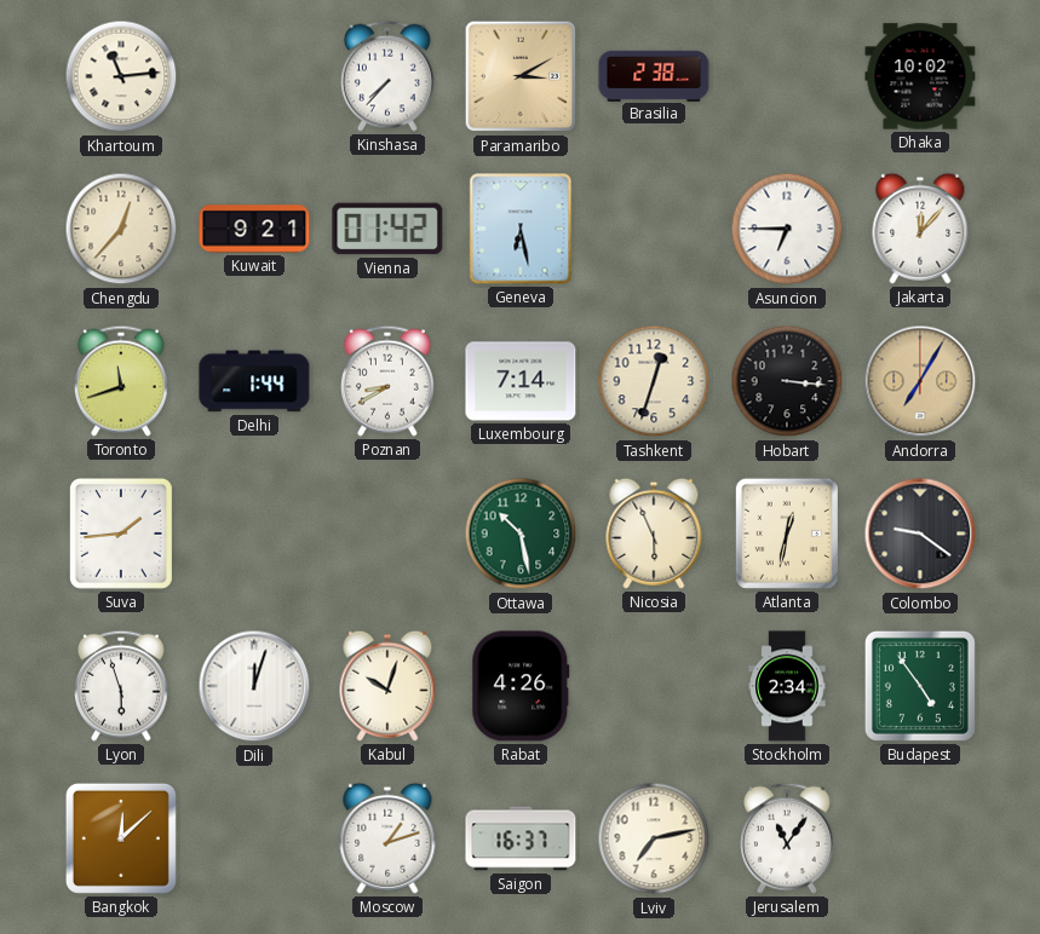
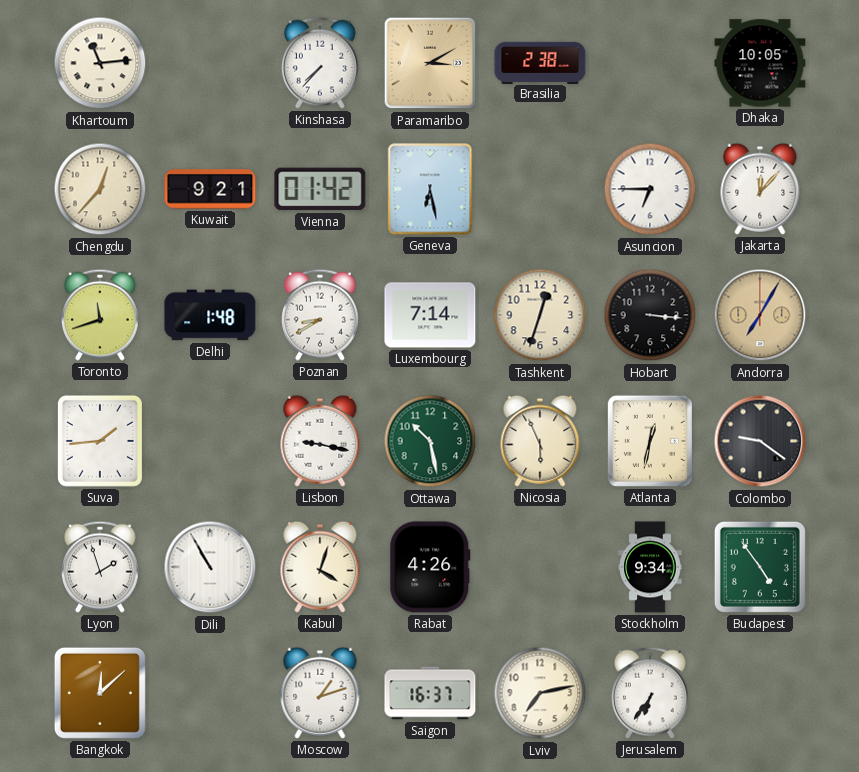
Dhaka: 10:02 -> 10:05 (760, 63)
Delhi: 1:44 -> 1:48 (210, 315)
Lisbon: none -> 9:17 (320, 441)
Lyon: 5:57 -> 1:57 (100, 567)
Dili: 12:03 -> 10:55 (210, 567)
Kabul: 10:03 -> 4:03 (320, 567)
Stockholm: 2:34 -> 9:34 (650, 567)
Jerusalem: 11:06 -> 6:36 (650, 693)
